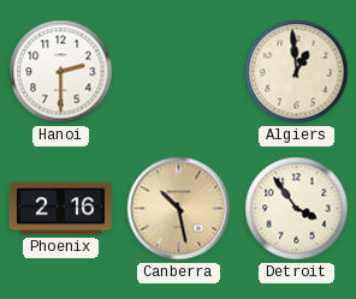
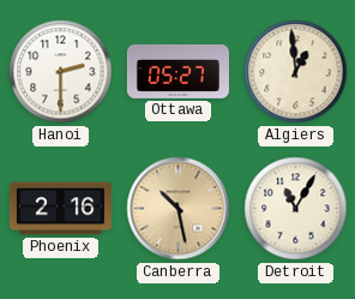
Ottawa: none -> 05:27 (177, 71)
Detroit: 3:54 -> 11:05 (296, 209)
